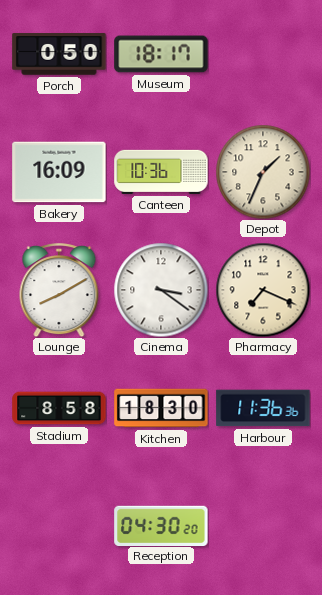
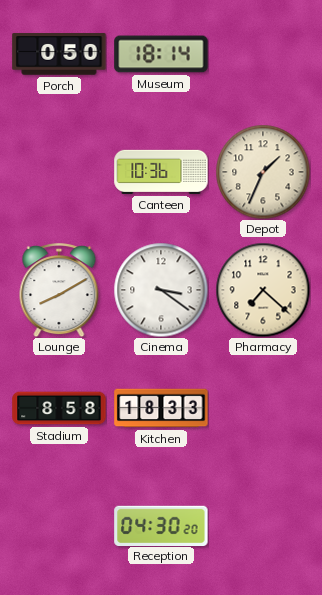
Museum: 18:17 -> 18:14 (161, 54)
Bakery: 16:09 -> none (59, 172)
Pharmacy: 7:19 -> 7:22 (263, 290)
Kitchen: 18:30 -> 18:33 (161, 408)
Harbour: 11:36 -> none (263, 408)
